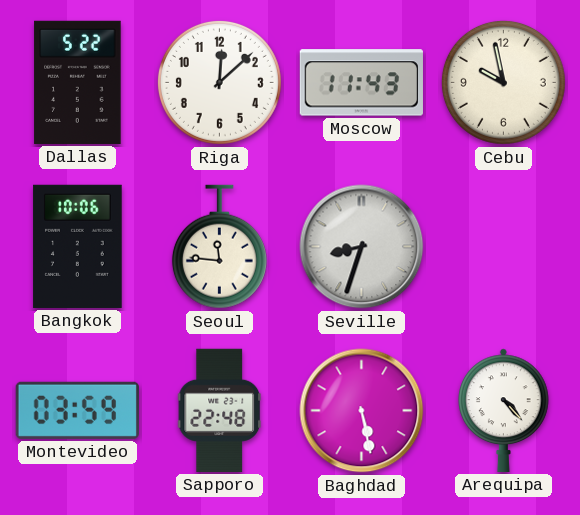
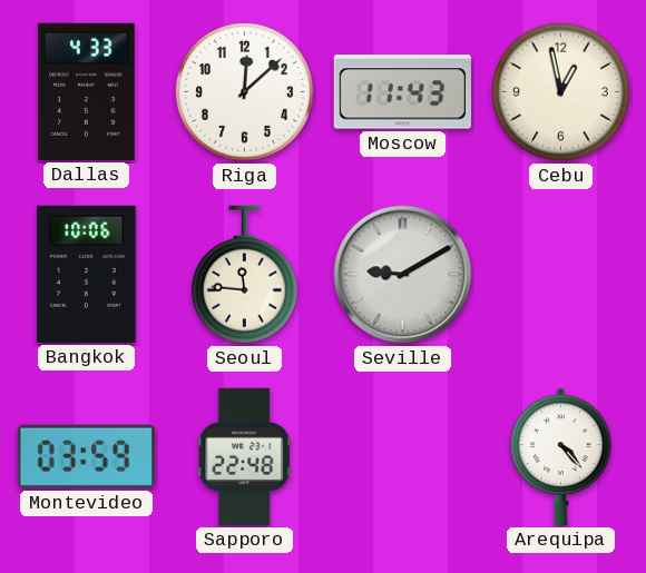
Dallas: 5:22 -> 4:33 (87, 91)
Cebu: 9:58 -> 12:58 (560, 91)
Seville: 8:33 -> 9:10 (403, 275)
Baghdad: 5:28 -> none (362, 411)
